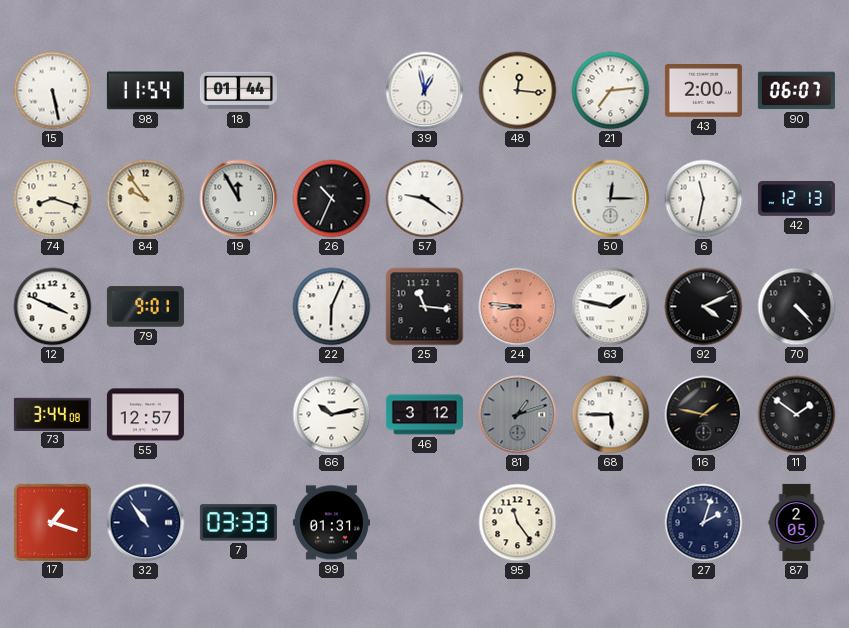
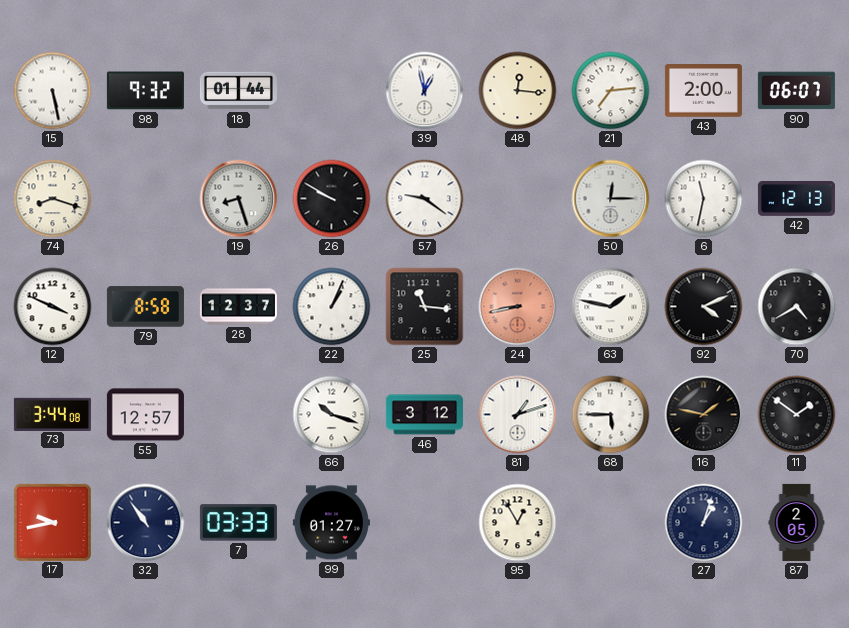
98: 11:54 -> 9:32 (145, 91)
84: 9:54 -> none (146, 199)
19: 11:55 -> 8:27 (239, 199)
26: 10:34 -> 9:50 (332, 199)
79: 9:01 -> 8:58 (145, 307)
28: none -> 12:37 (238, 307)
22: 6:04 -> 1:04 (332, 307)
24: 8:46 -> 8:43 (518, 307)
70: 4:23 -> 4:40 (797, 307)
66: 10:13 -> 10:18 (332, 415)
81 dial: grey -> white (518, 415)
17: 1:18 -> 9:43 (52, 522)
99: 01:31 -> 01:27 (331, 523)
95: 11:24 -> 12:55 (518, 523)
27: 2:03 -> 1:03 (704, 523)
